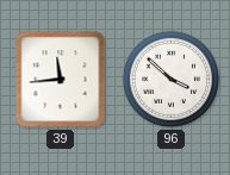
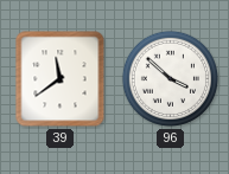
39: 11:44 -> 11:39 (61, 79)
